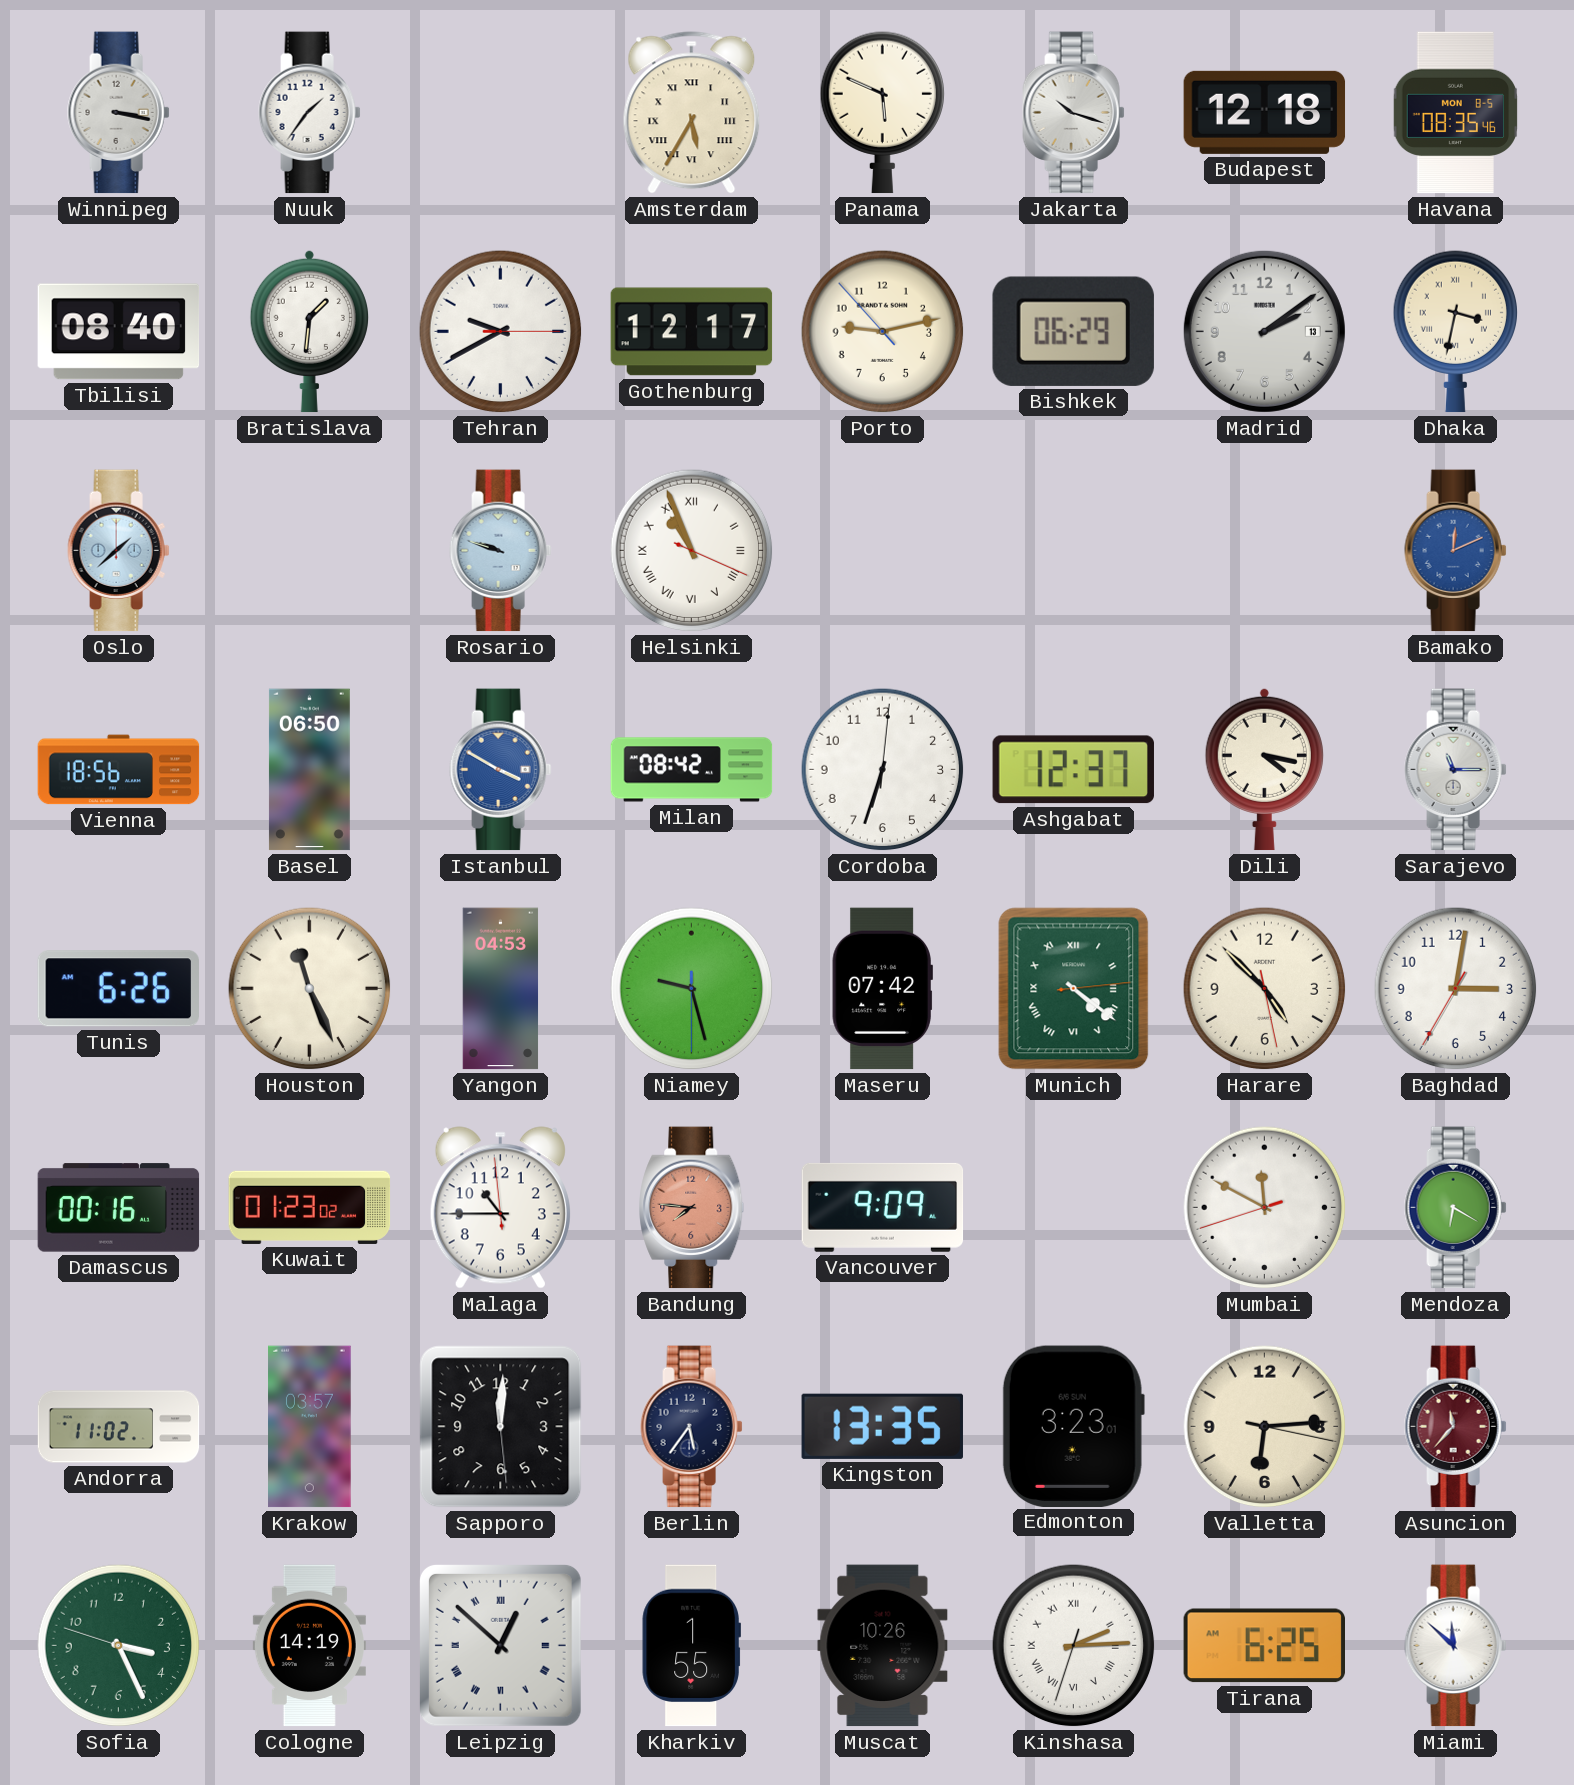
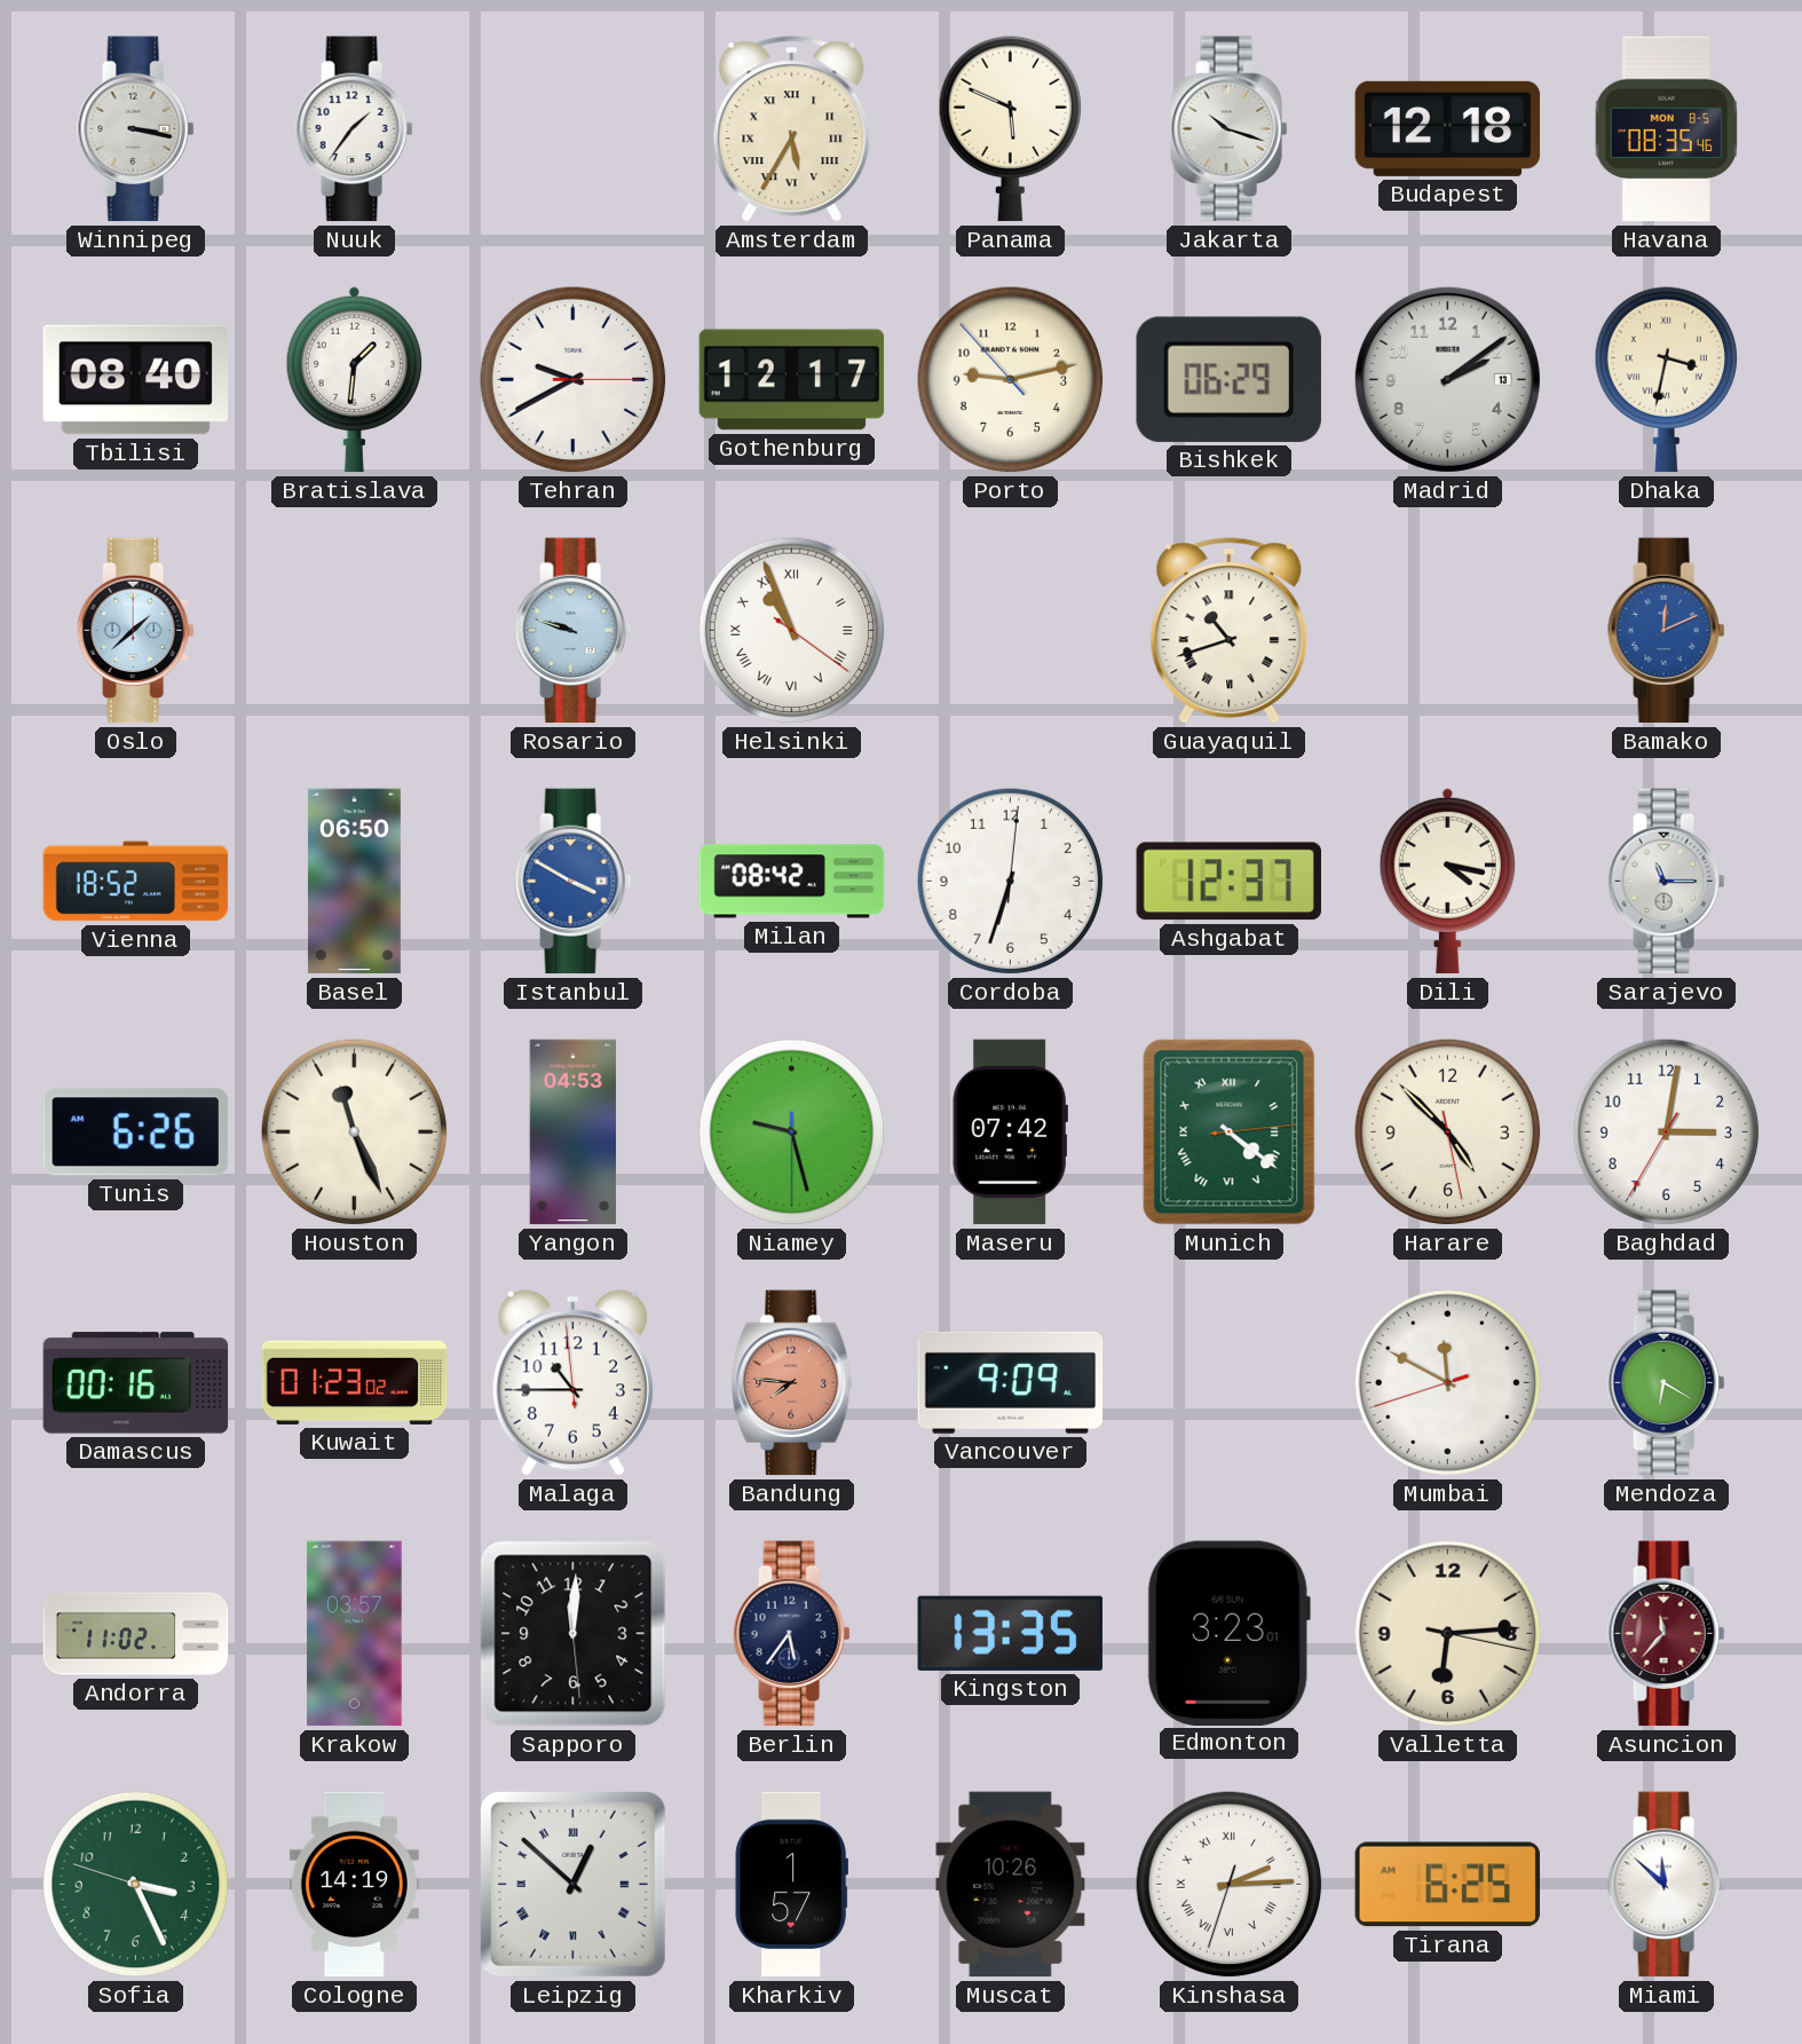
Helsinki: 10:56:19 -> 10:56:21 (792, 631)
Guayaquil: none -> 10:42 (1230, 631)
Vienna: 18:56 -> 18:52 (136, 882)
Kharkiv: 1:55 -> 1:57 (791, 1885)
